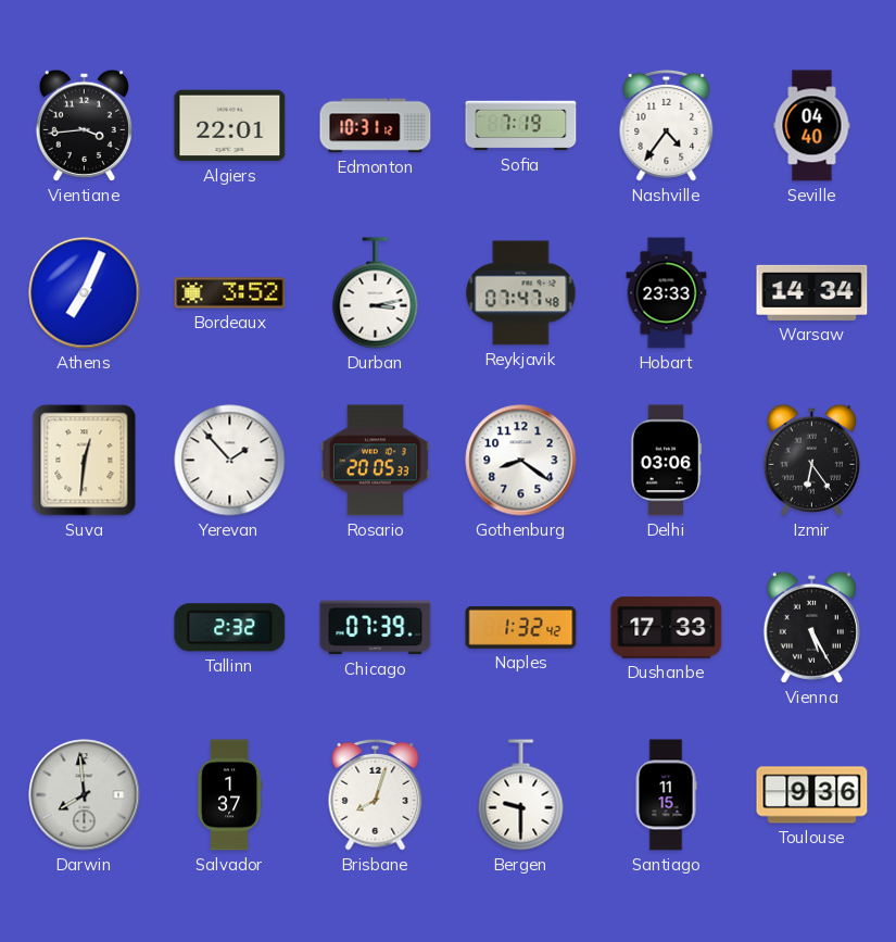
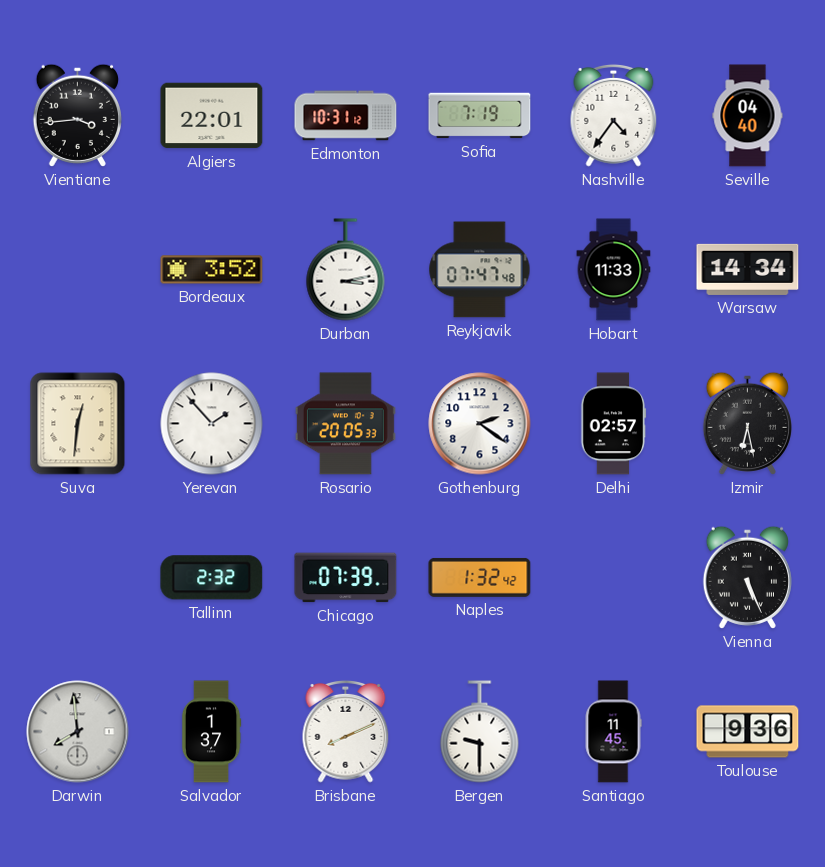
Athens: 7:04 -> none (85, 293)
Hobart: 23:33 -> 11:33 (614, 270)
Gothenburg: 8:21 -> 2:21 (480, 424)
Delhi: 03:06 -> 02:57 (614, 424)
Izmir: 6:24 -> 6:28 (747, 423)
Dushanbe: 17:33 -> none (667, 628)
Vienna: 5:25 -> 5:26 (747, 577)
Brisbane: 8:03 -> 8:11 (346, 731)
Santiago: 11:15 -> 11:45 (613, 732)
